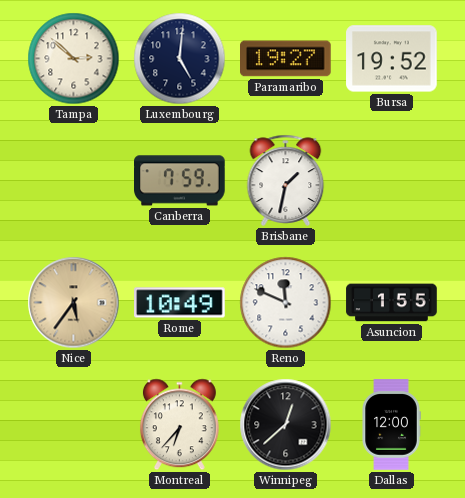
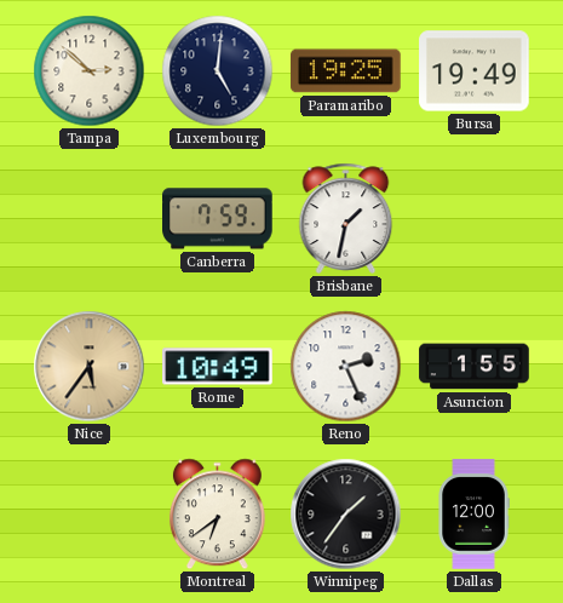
Paramaribo: 19:27 -> 19:25 (346, 71)
Bursa: 19:52 -> 19:49 (475, 71)
Reno: 11:49 -> 2:26 (346, 367)
Montreal: 6:37 -> 6:39 (217, 515)
Winnipeg: 12:38 -> 1:36 (346, 515)
